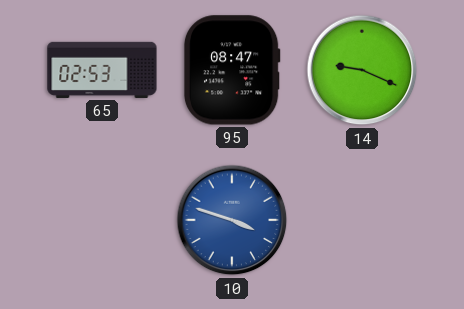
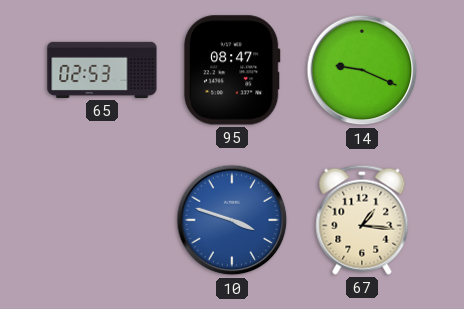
67: none -> 1:16 (362, 220)
